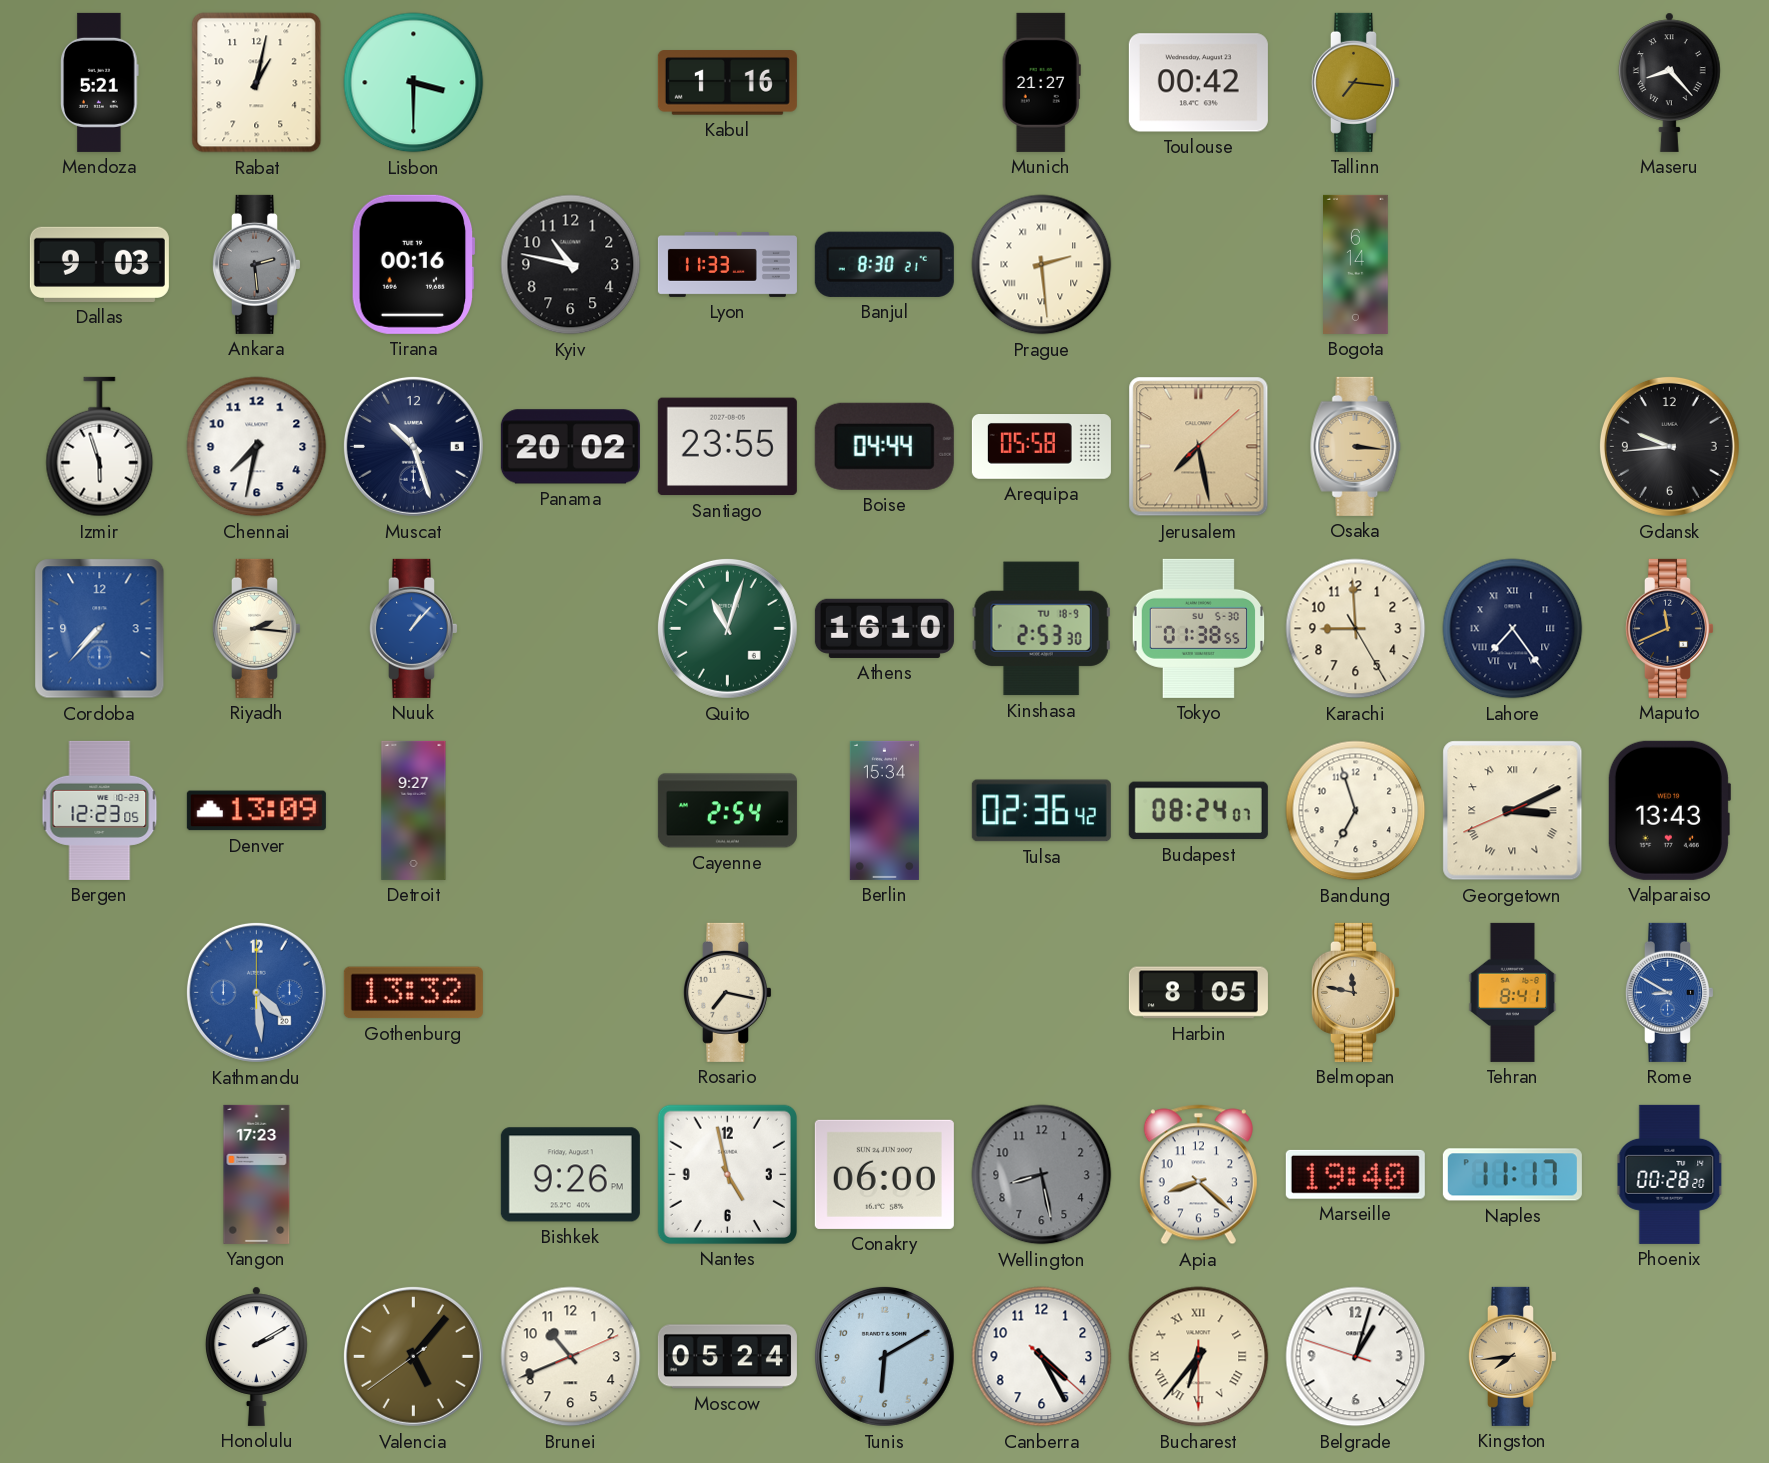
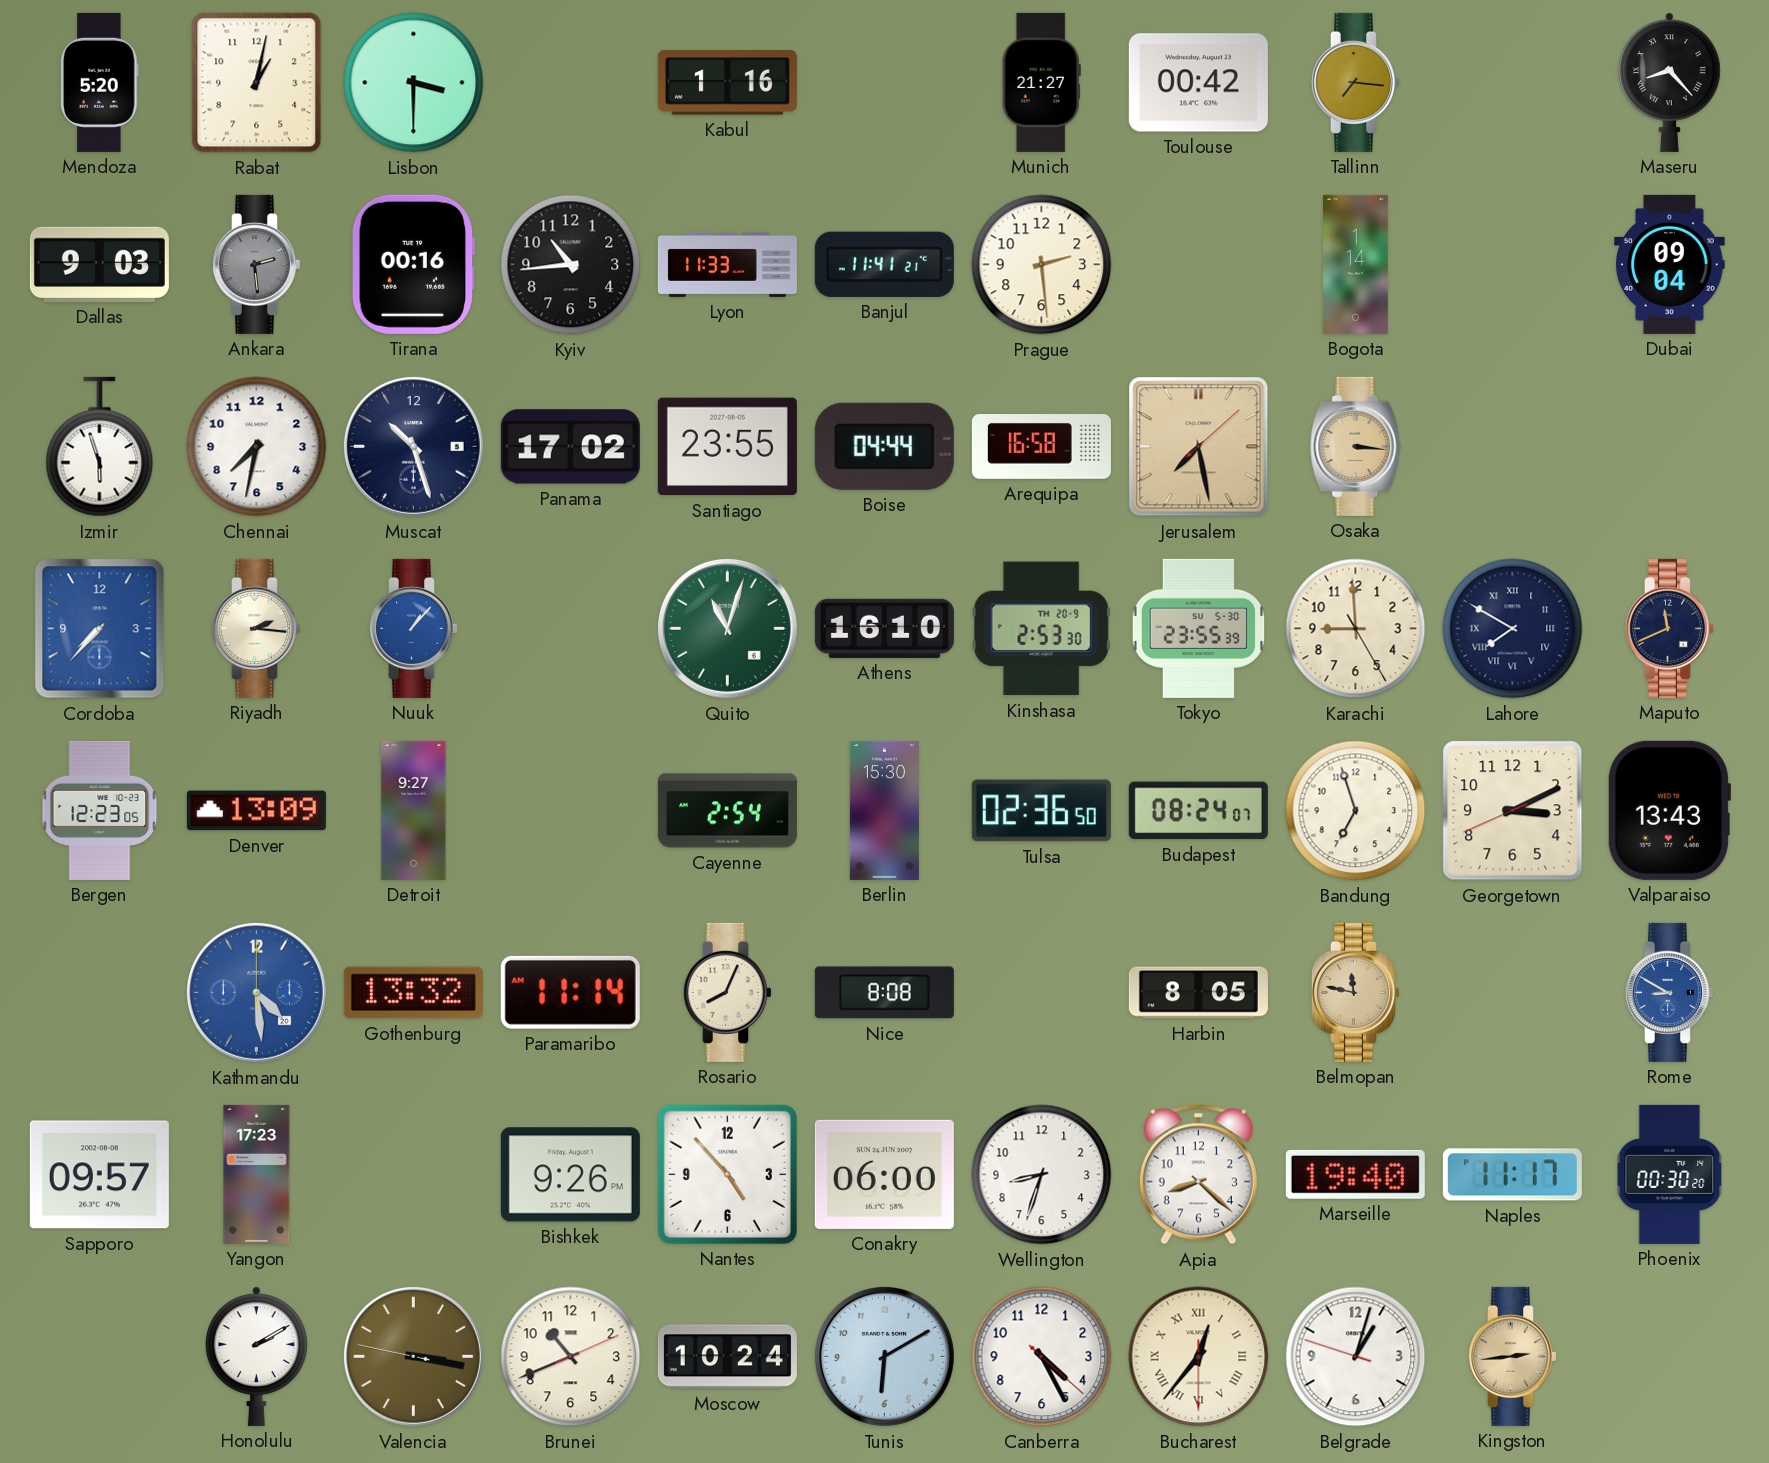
Mendoza: 5:21 -> 5:20 (100, 82)
Kyiv: 10:47 -> 10:44 (571, 265)
Banjul: 8:30 -> 11:41 (884, 264)
Prague numerals: Roman -> Arabic (1042, 265)
Bogota: 6:14 -> 1:14 (1356, 264)
Dubai: none -> 09:04 (1670, 264)
Panama: 20:02 -> 17:02 (570, 447)
Arequipa: 05:58 -> 16:58 (1041, 447)
Gdansk: 9:44 -> none (1669, 446)
Kinshasa date: TU 18-9 -> TH 20-9 (1041, 629)
Tokyo: 01:38 -> 23:55 (1199, 628)
Lahore: 7:24 -> 7:50 (1513, 629)
Berlin: 15:34 -> 15:30 (884, 810)
Tulsa: 02:36:42 -> 02:36:50 (1041, 811)
Georgetown numerals: Roman -> Arabic (1513, 811)
Paramaribo: none -> 11:14 (570, 992)
Rosario: 7:17 -> 8:04 (727, 992)
Nice: none -> 8:08 (884, 993)
Tehran: 8:41 -> none (1513, 992)
Sapporo: none -> 09:57 (99, 1175)
Nantes: 4:58 -> 4:53 (727, 1174)
Wellington: 8:28 -> 8:33 (1042, 1175)
Wellington dial: grey -> white (1042, 1175)
Phoenix: 00:28 -> 00:30 (1670, 1174)
Valencia: 5:06 -> 3:16 (413, 1356)
Moscow: 05:24 -> 10:24 (727, 1357)
Bucharest: 6:36 -> 12:36 (1199, 1357)
Kingston: 7:44 -> 2:44 (1512, 1356)
